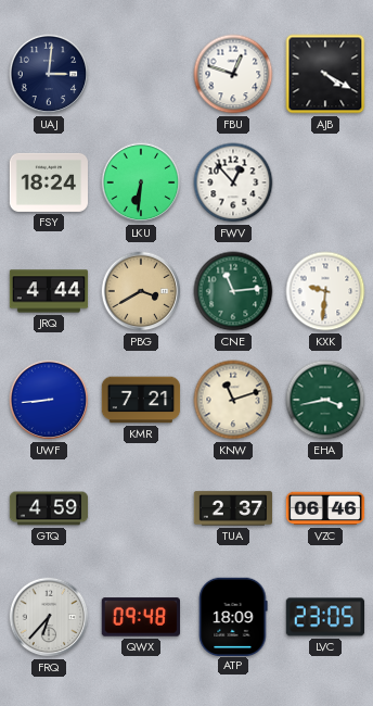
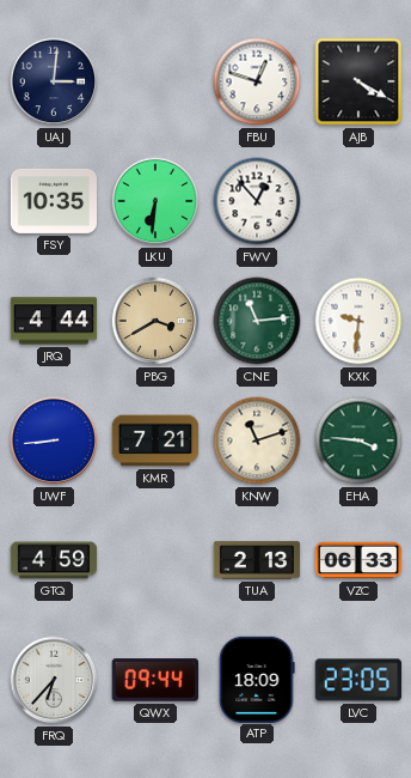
FSY: 18:24 -> 10:35 (54, 201)
EHA: 3:43 -> 3:46 (358, 440)
TUA: 2:37 -> 2:13 (257, 560)
VZC: 06:46 -> 06:33 (358, 560)
QWX: 09:48 -> 09:44 (154, 680)
